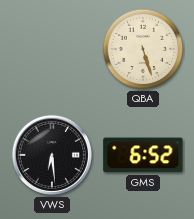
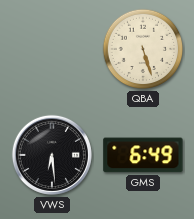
GMS: 6:52 -> 6:49 (143, 155)
